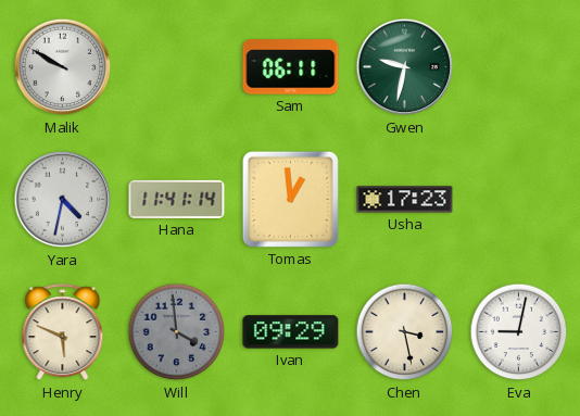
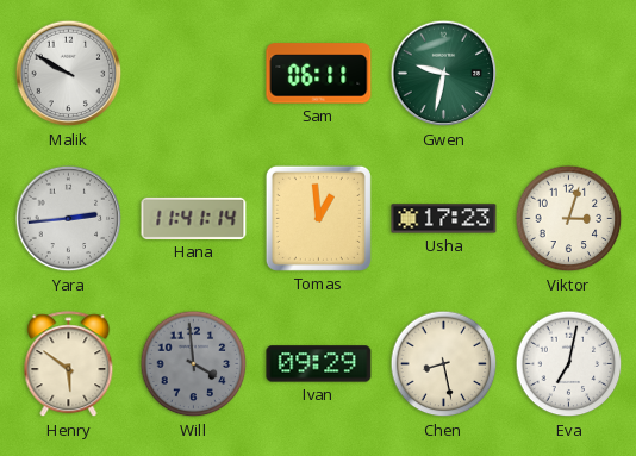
Yara: 4:32 -> 2:44 (69, 219)
Viktor: none -> 3:03 (569, 219)
Henry: 5:49 -> 5:51 (69, 364)
Chen: 3:28 -> 8:28 (444, 364)
Eva: 9:02 -> 7:02 (569, 364)
